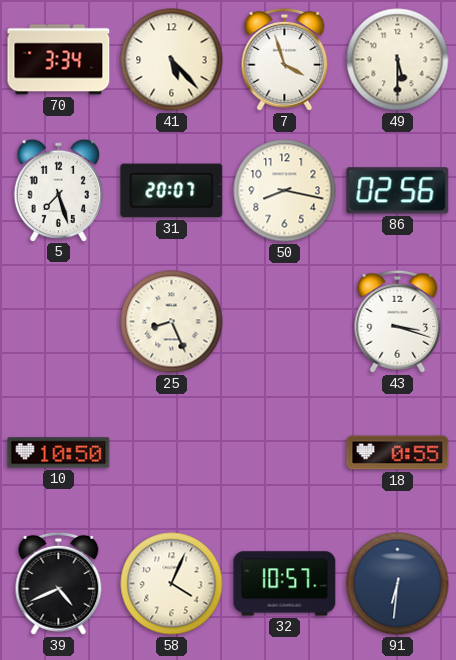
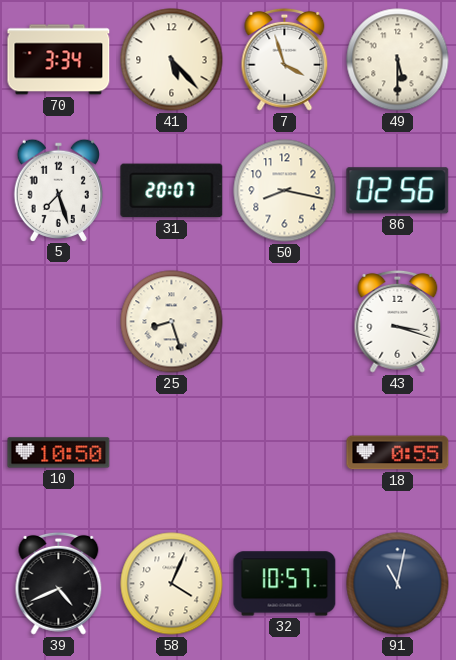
25: 8:26 -> 8:27 (172, 322)
91: 6:31 -> 11:02 (398, 584)
